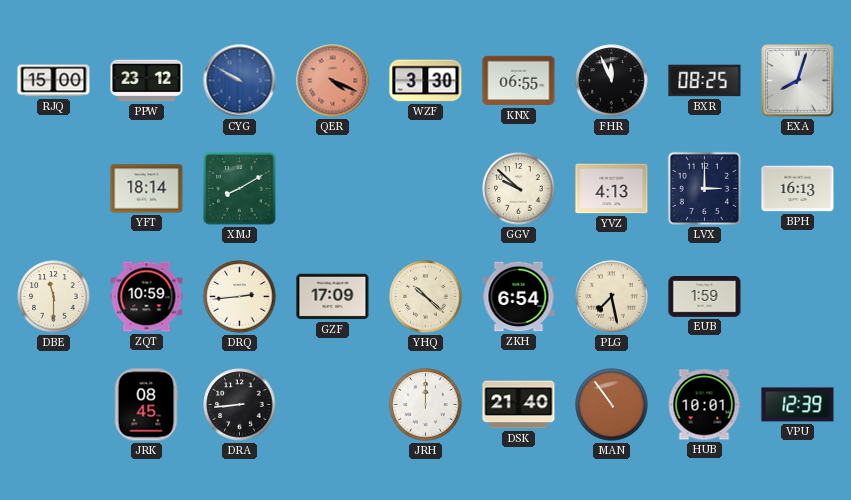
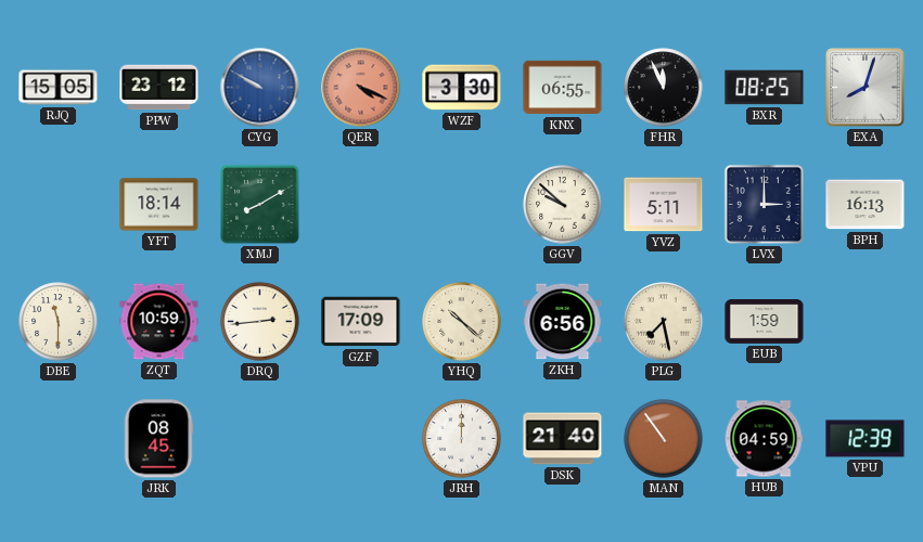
RJQ: 15:00 -> 15:05 (59, 88)
YVZ: 4:13 -> 5:11 (664, 205)
ZKH: 6:54 -> 6:56 (563, 322)
DRA: 8:44 -> none (240, 405)
HUB: 10:01 -> 04:59 (764, 439)
